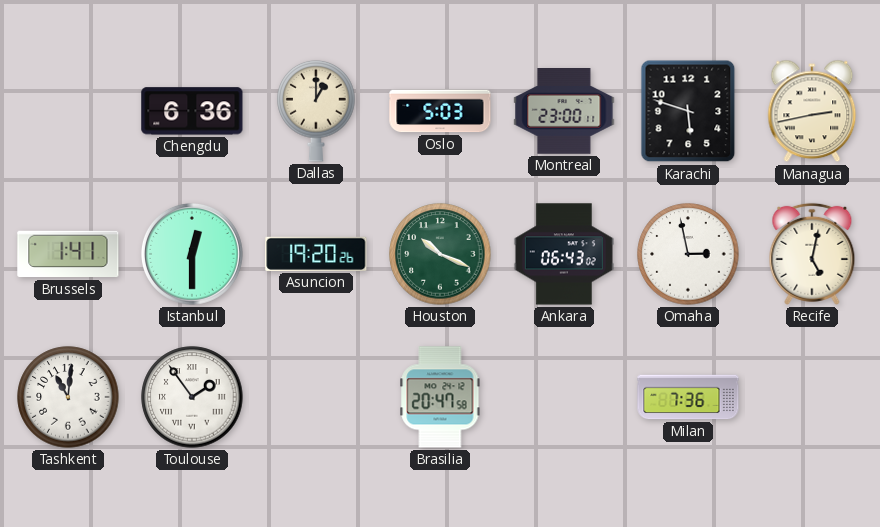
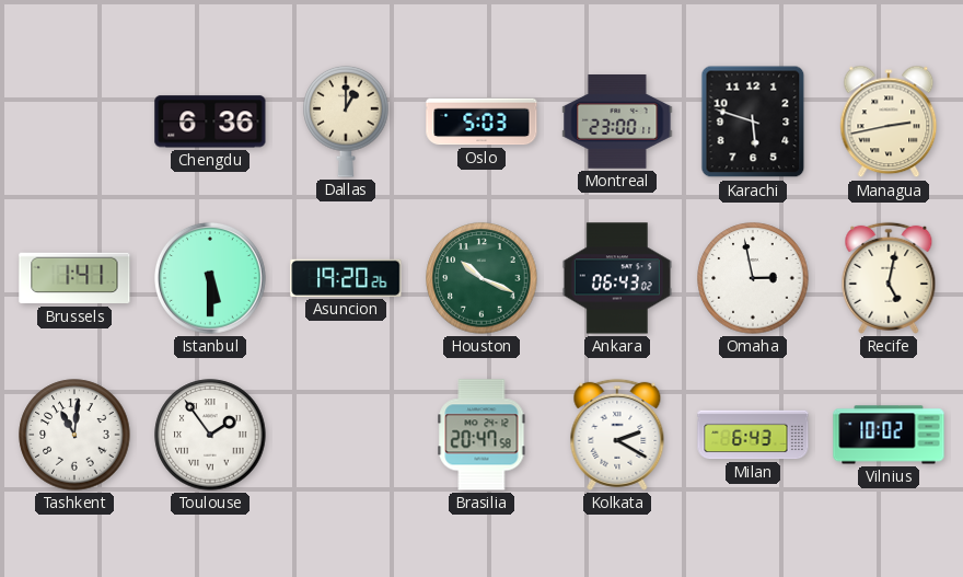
Istanbul: 12:30 -> 5:30 (210, 278)
Kolkata: none -> 2:20 (617, 435)
Milan: 7:36 -> 6:43 (753, 435)
Vilnius: none -> 10:02 (889, 435)
